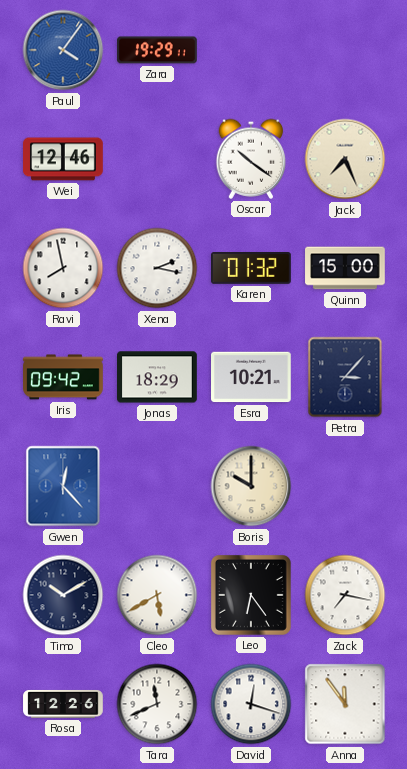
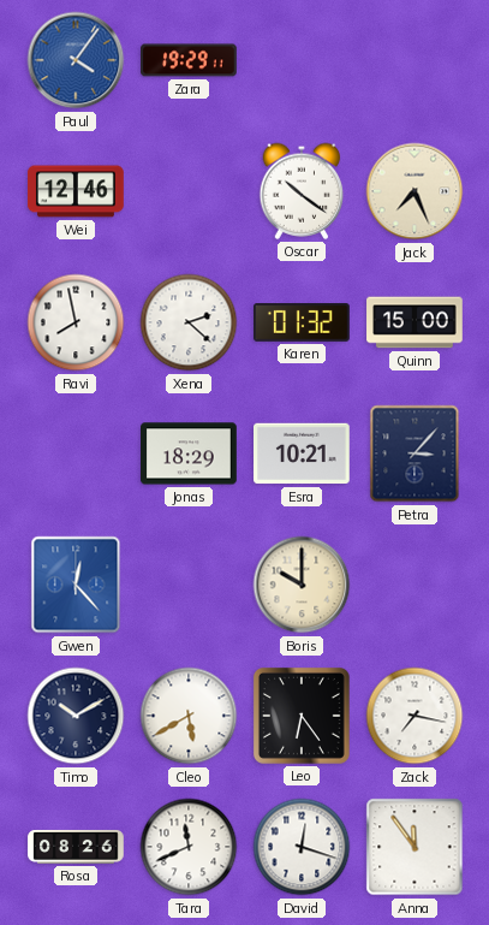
Xena: 2:17 -> 2:22 (189, 322)
Iris: 09:42 -> none (63, 377)
Rosa: 12:26 -> 08:26 (76, 847)
